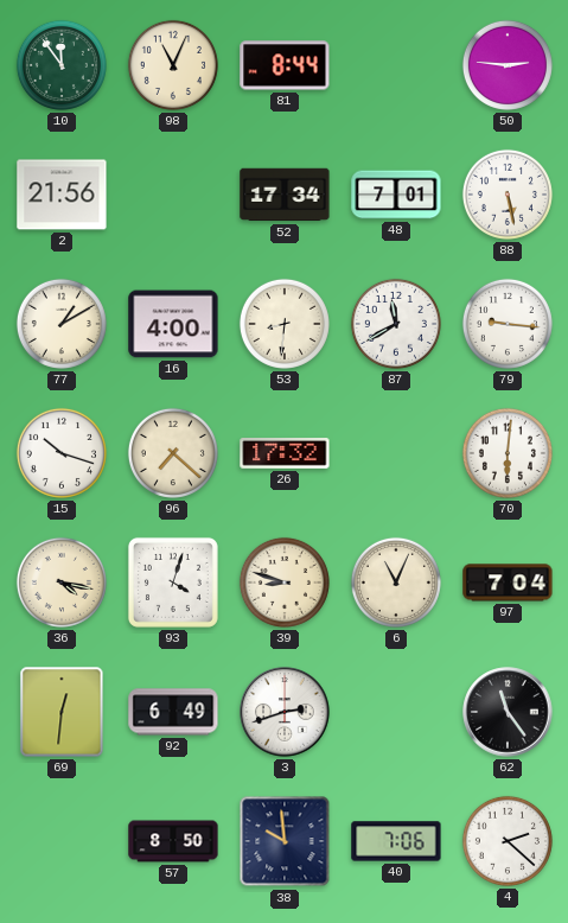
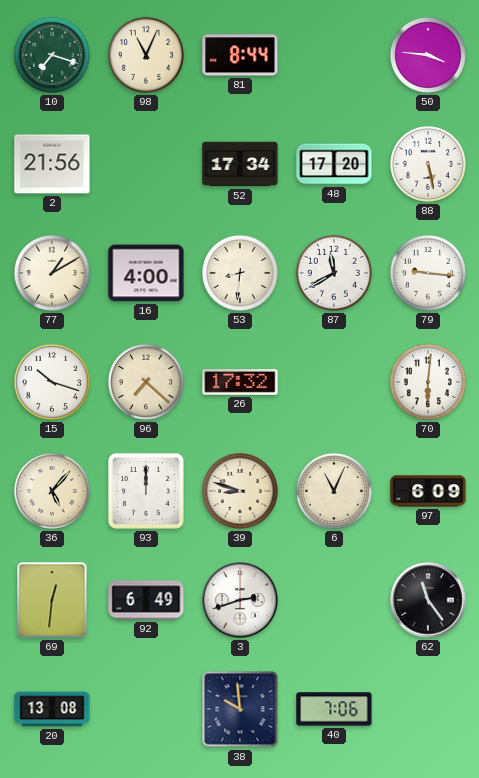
10: 11:54 -> 7:18 (52, 55)
50: 2:46 -> 3:46 (428, 55)
48: 7:01 -> 17:20 (334, 164)
36: 4:17 -> 5:07 (52, 491)
93: 4:03 -> 12:00 (146, 491)
97: 7:04 -> 6:09 (428, 491)
20: none -> 13:08 (52, 709)
57: 8:50 -> none (173, 841)
4: 2:22 -> none (508, 841)
